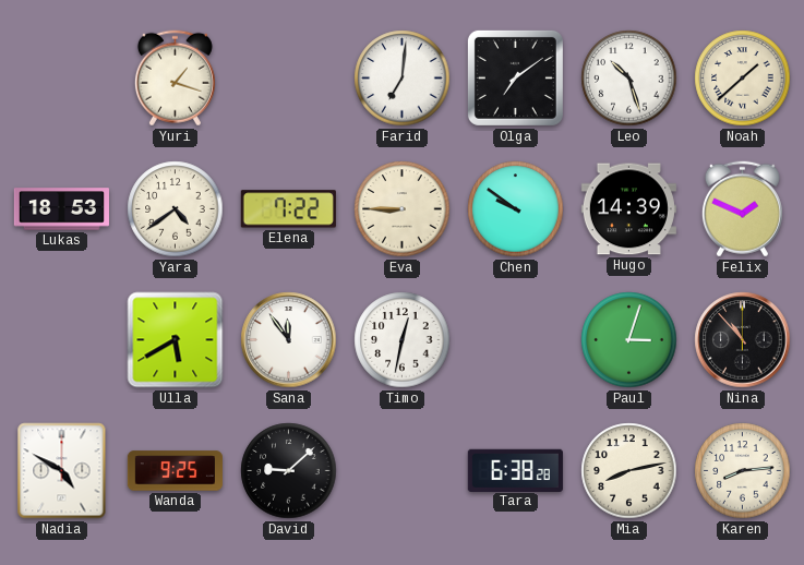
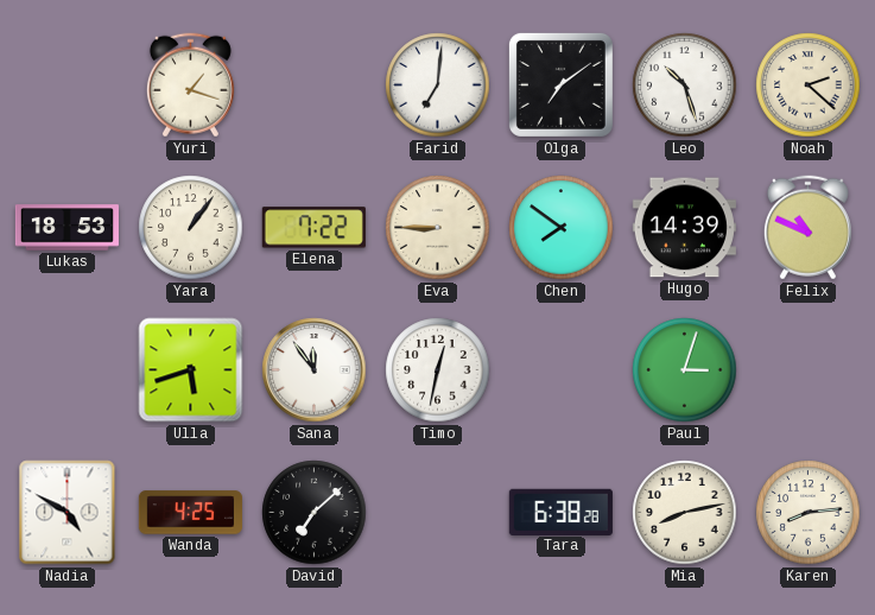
Noah: 1:38 -> 2:22 (809, 85)
Yara: 4:39 -> 1:06 (191, 228)
Chen: 9:51 -> 7:51 (562, 228)
Felix: 1:49 -> 10:49 (807, 228)
Ulla: 5:40 -> 5:42 (191, 370)
Nina: 10:53 -> none (743, 340)
Wanda: 9:25 -> 4:25 (190, 513)
David: 9:08 -> 7:08 (315, 513)
